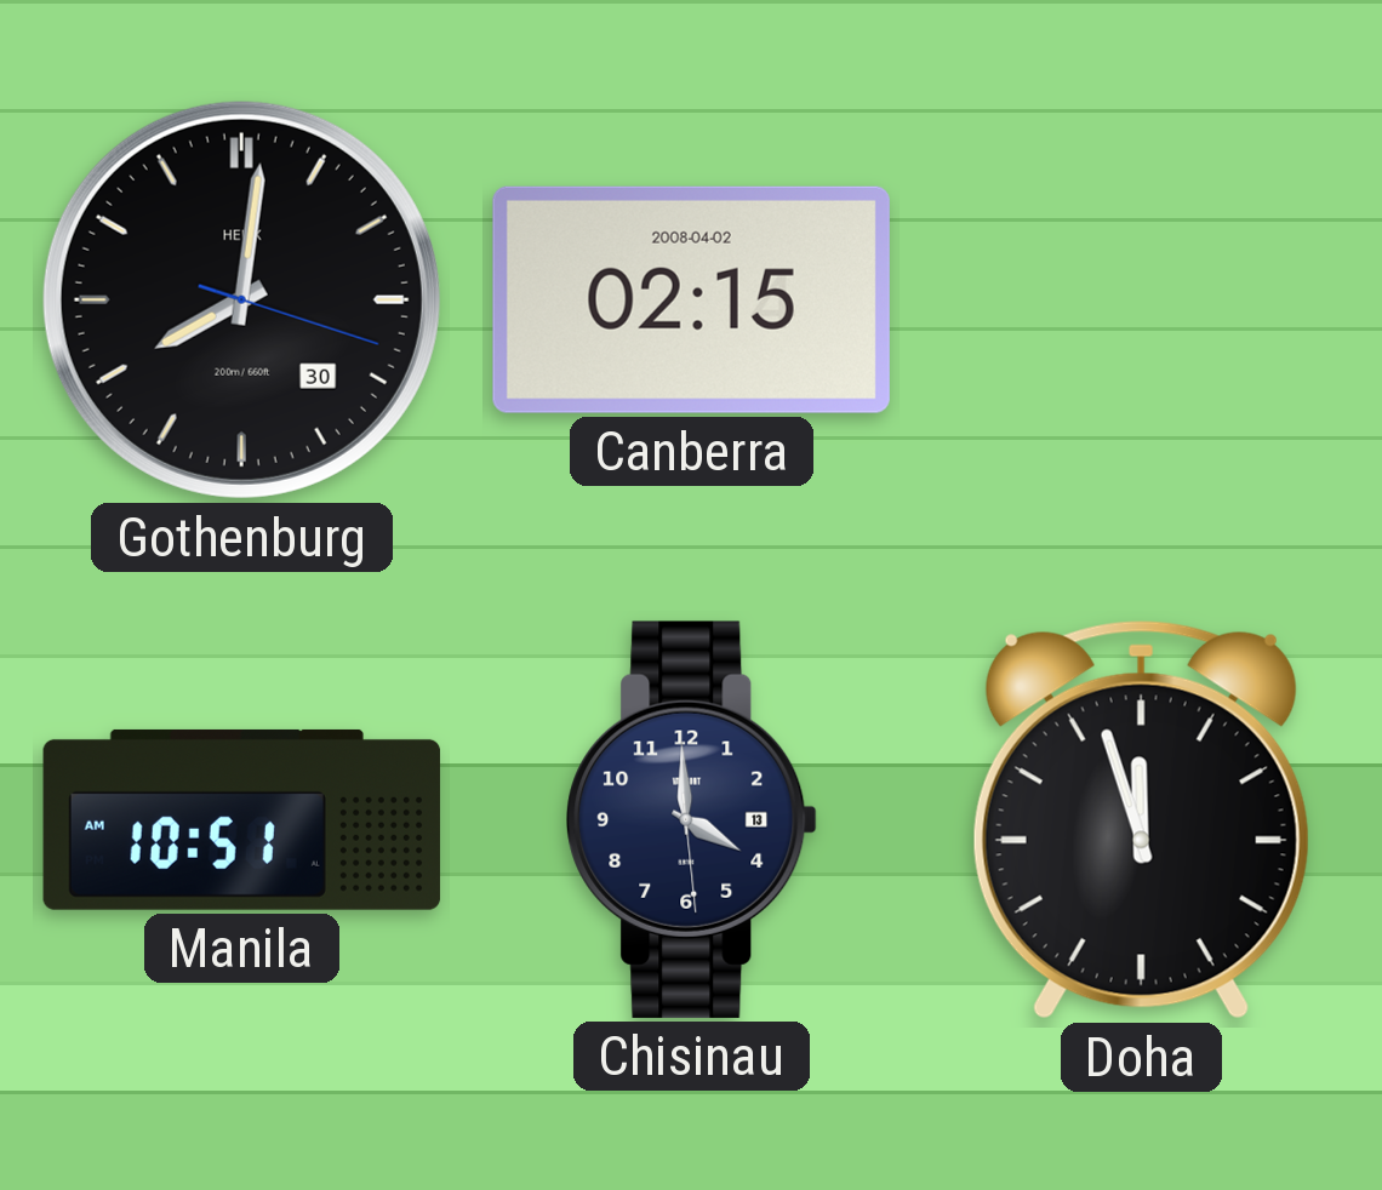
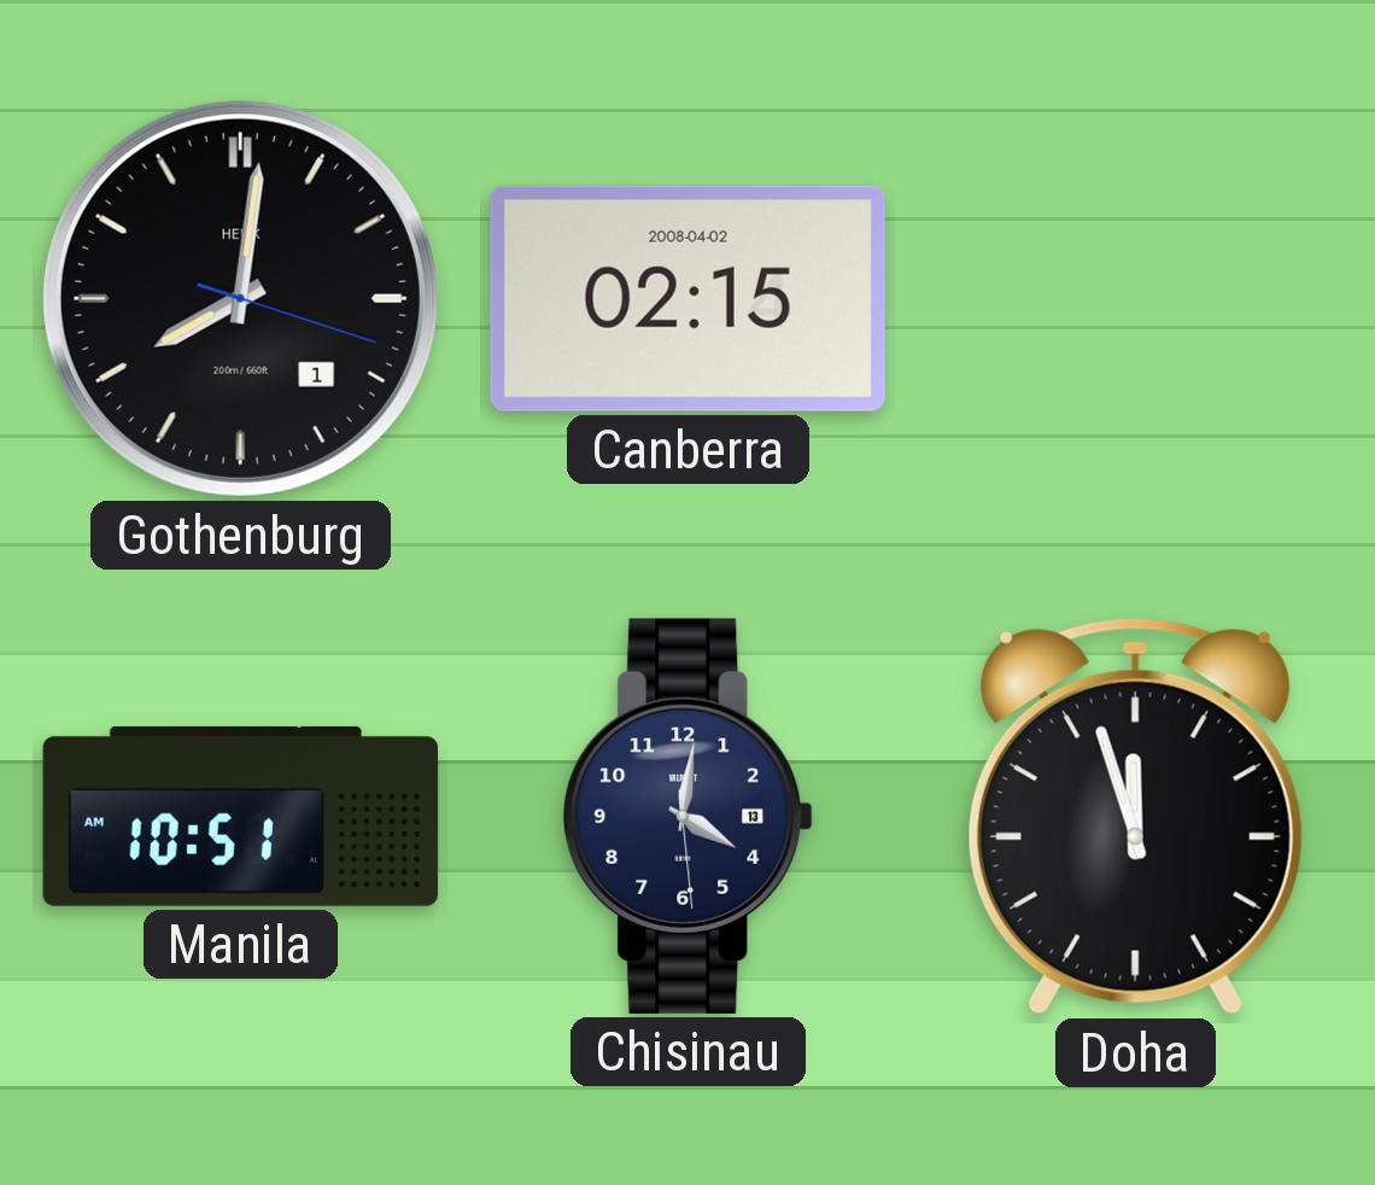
Gothenburg date: 30 -> 1 (240, 298)
Chisinau: 3:59 -> 4:01 (689, 816)
